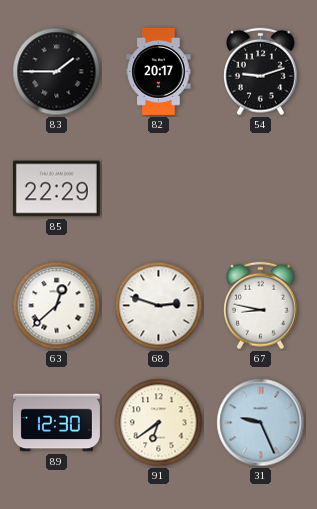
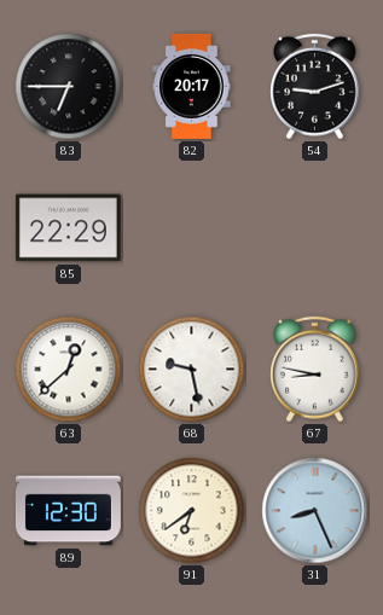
83: 1:45 -> 6:45 (69, 87)
68: 2:48 -> 9:28 (192, 370)
31: 9:26 -> 8:26 (315, 511)
